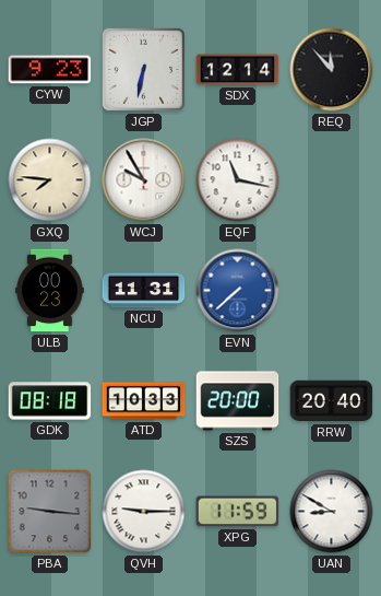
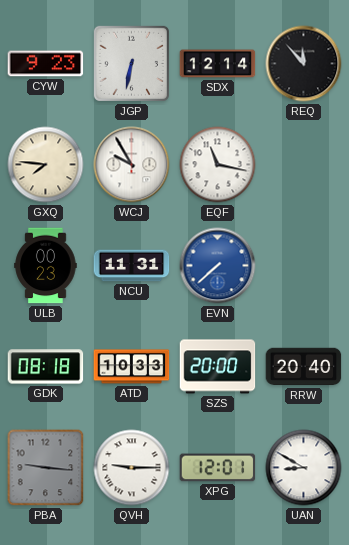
XPG: 11:59 -> 12:01 (218, 468)
